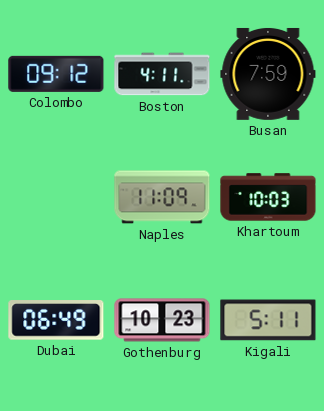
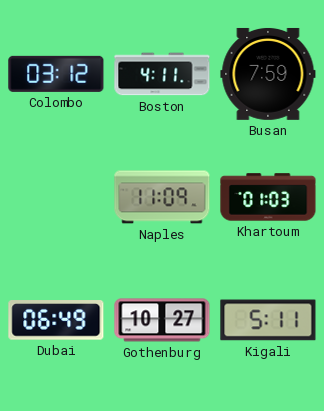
Colombo: 09:12 -> 03:12 (56, 74)
Khartoum: 10:03 -> 01:03 (268, 197)
Gothenburg: 10:23 -> 10:27 (162, 320)
